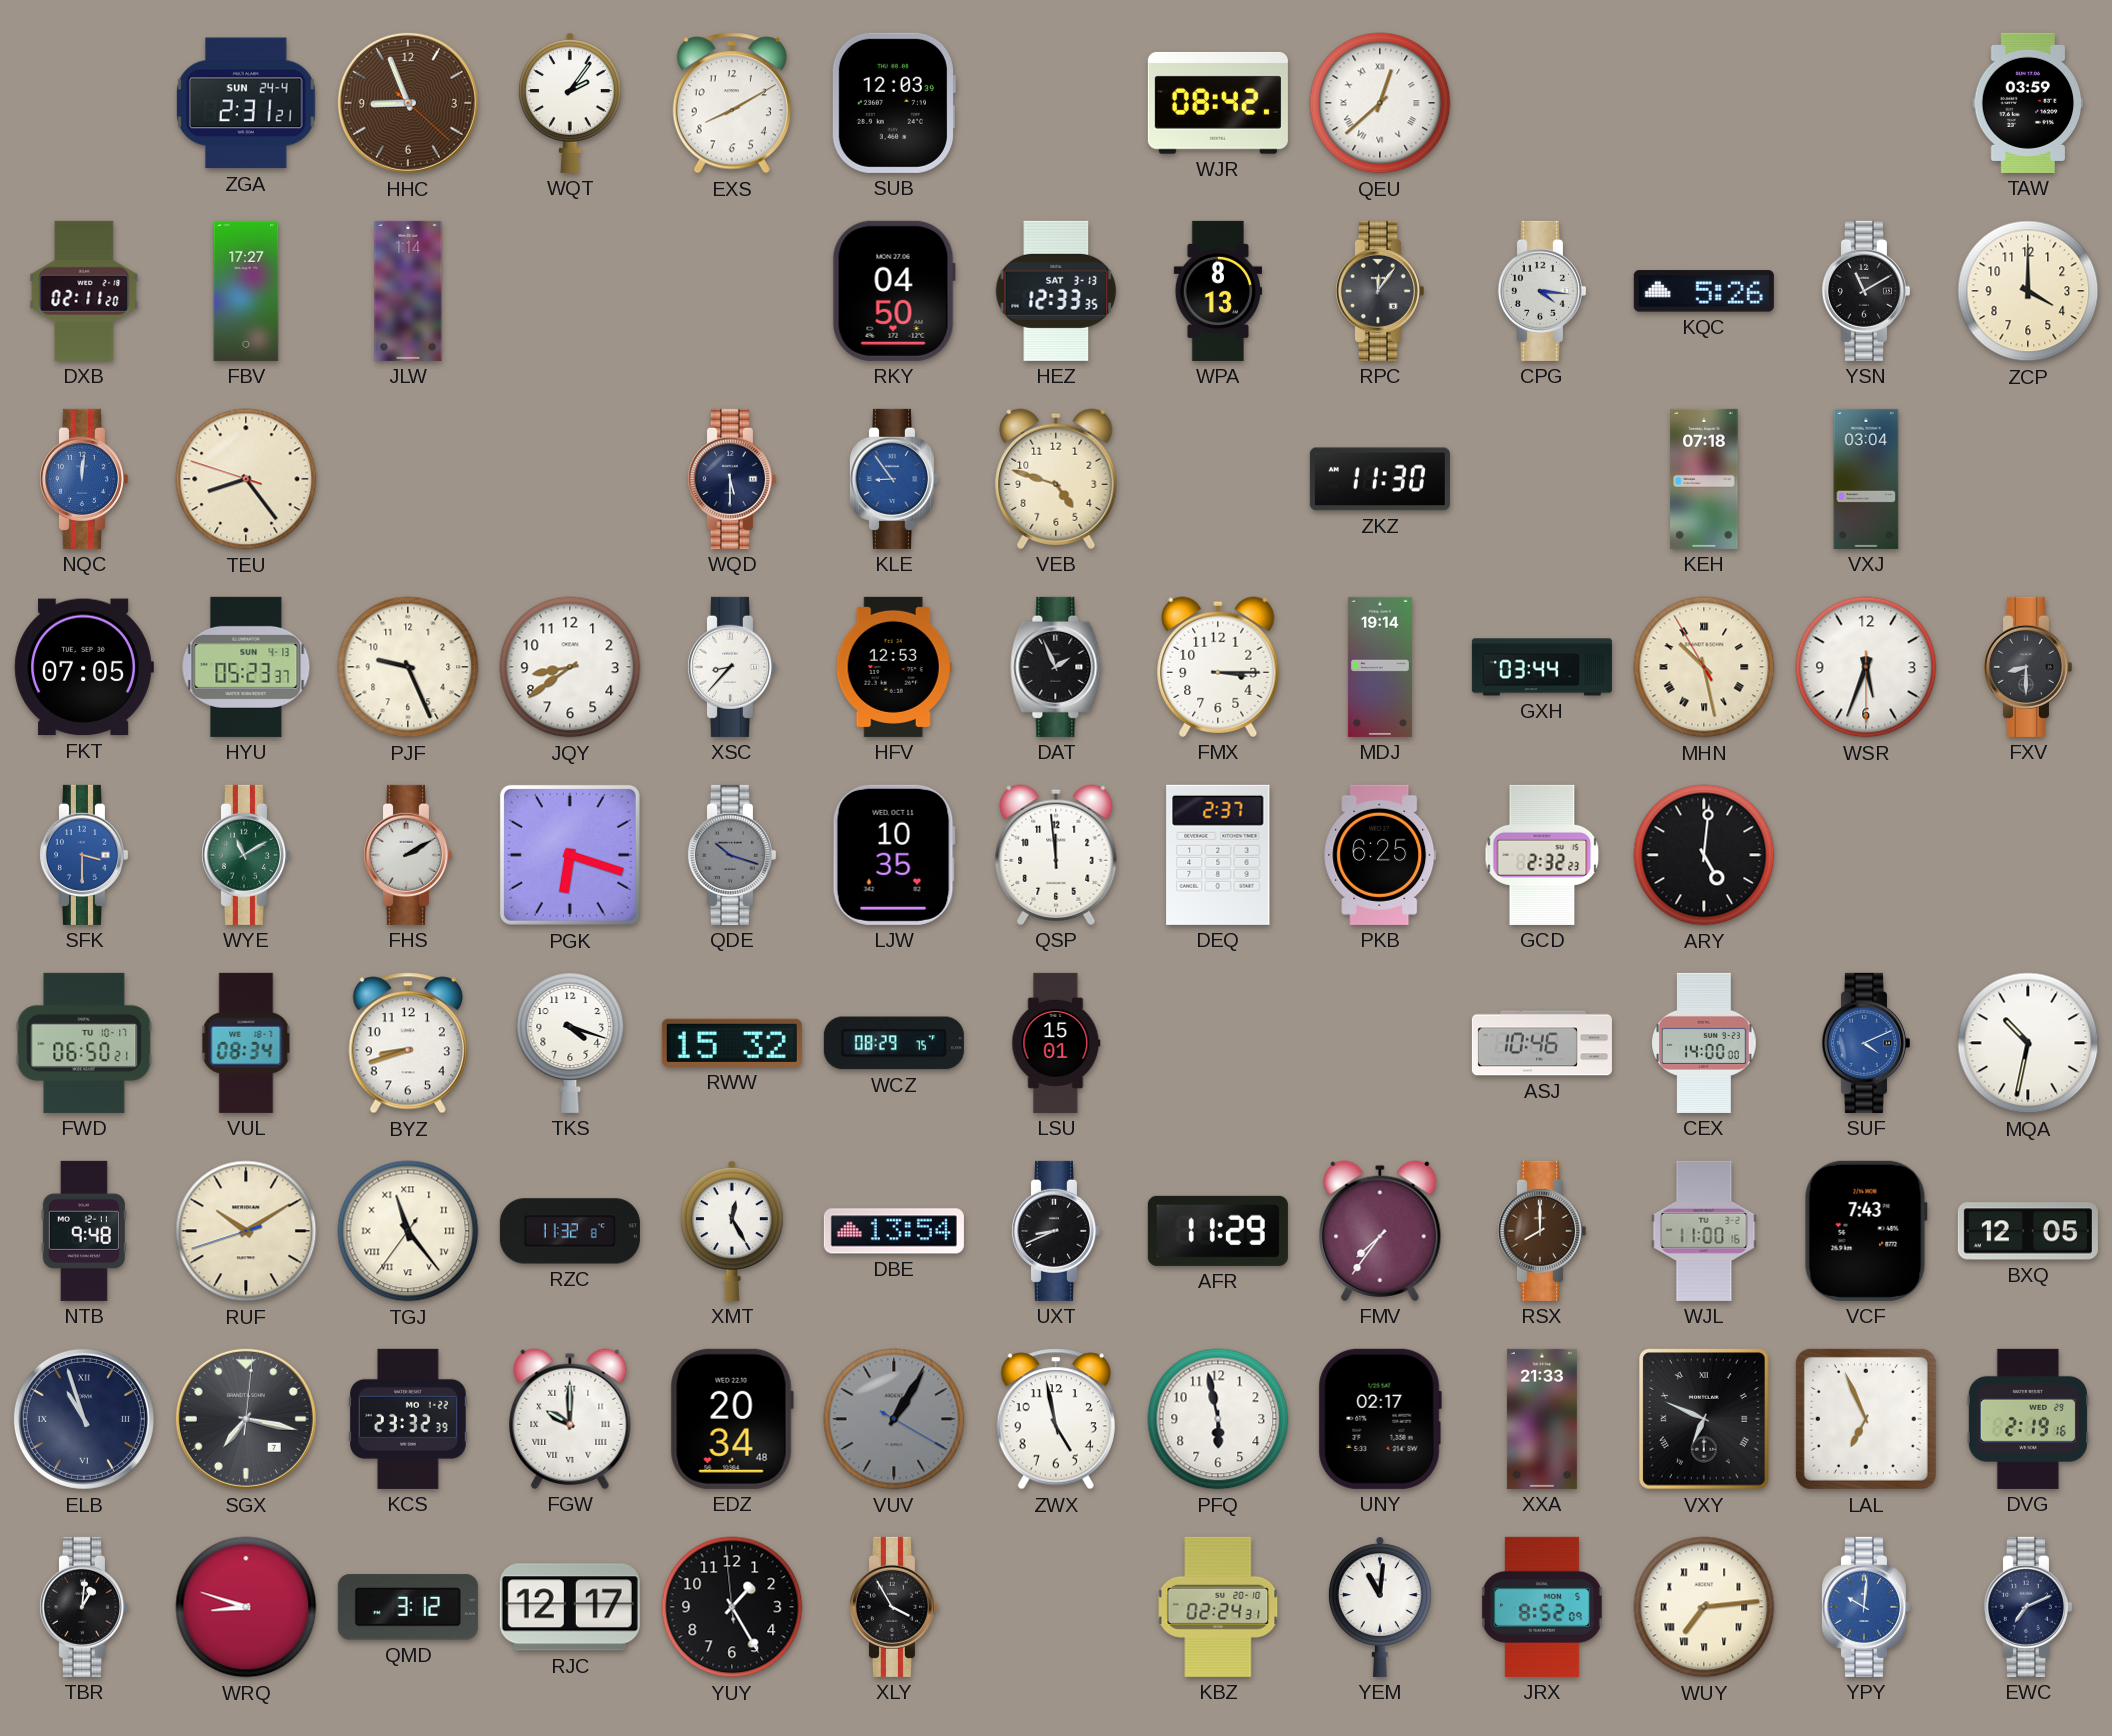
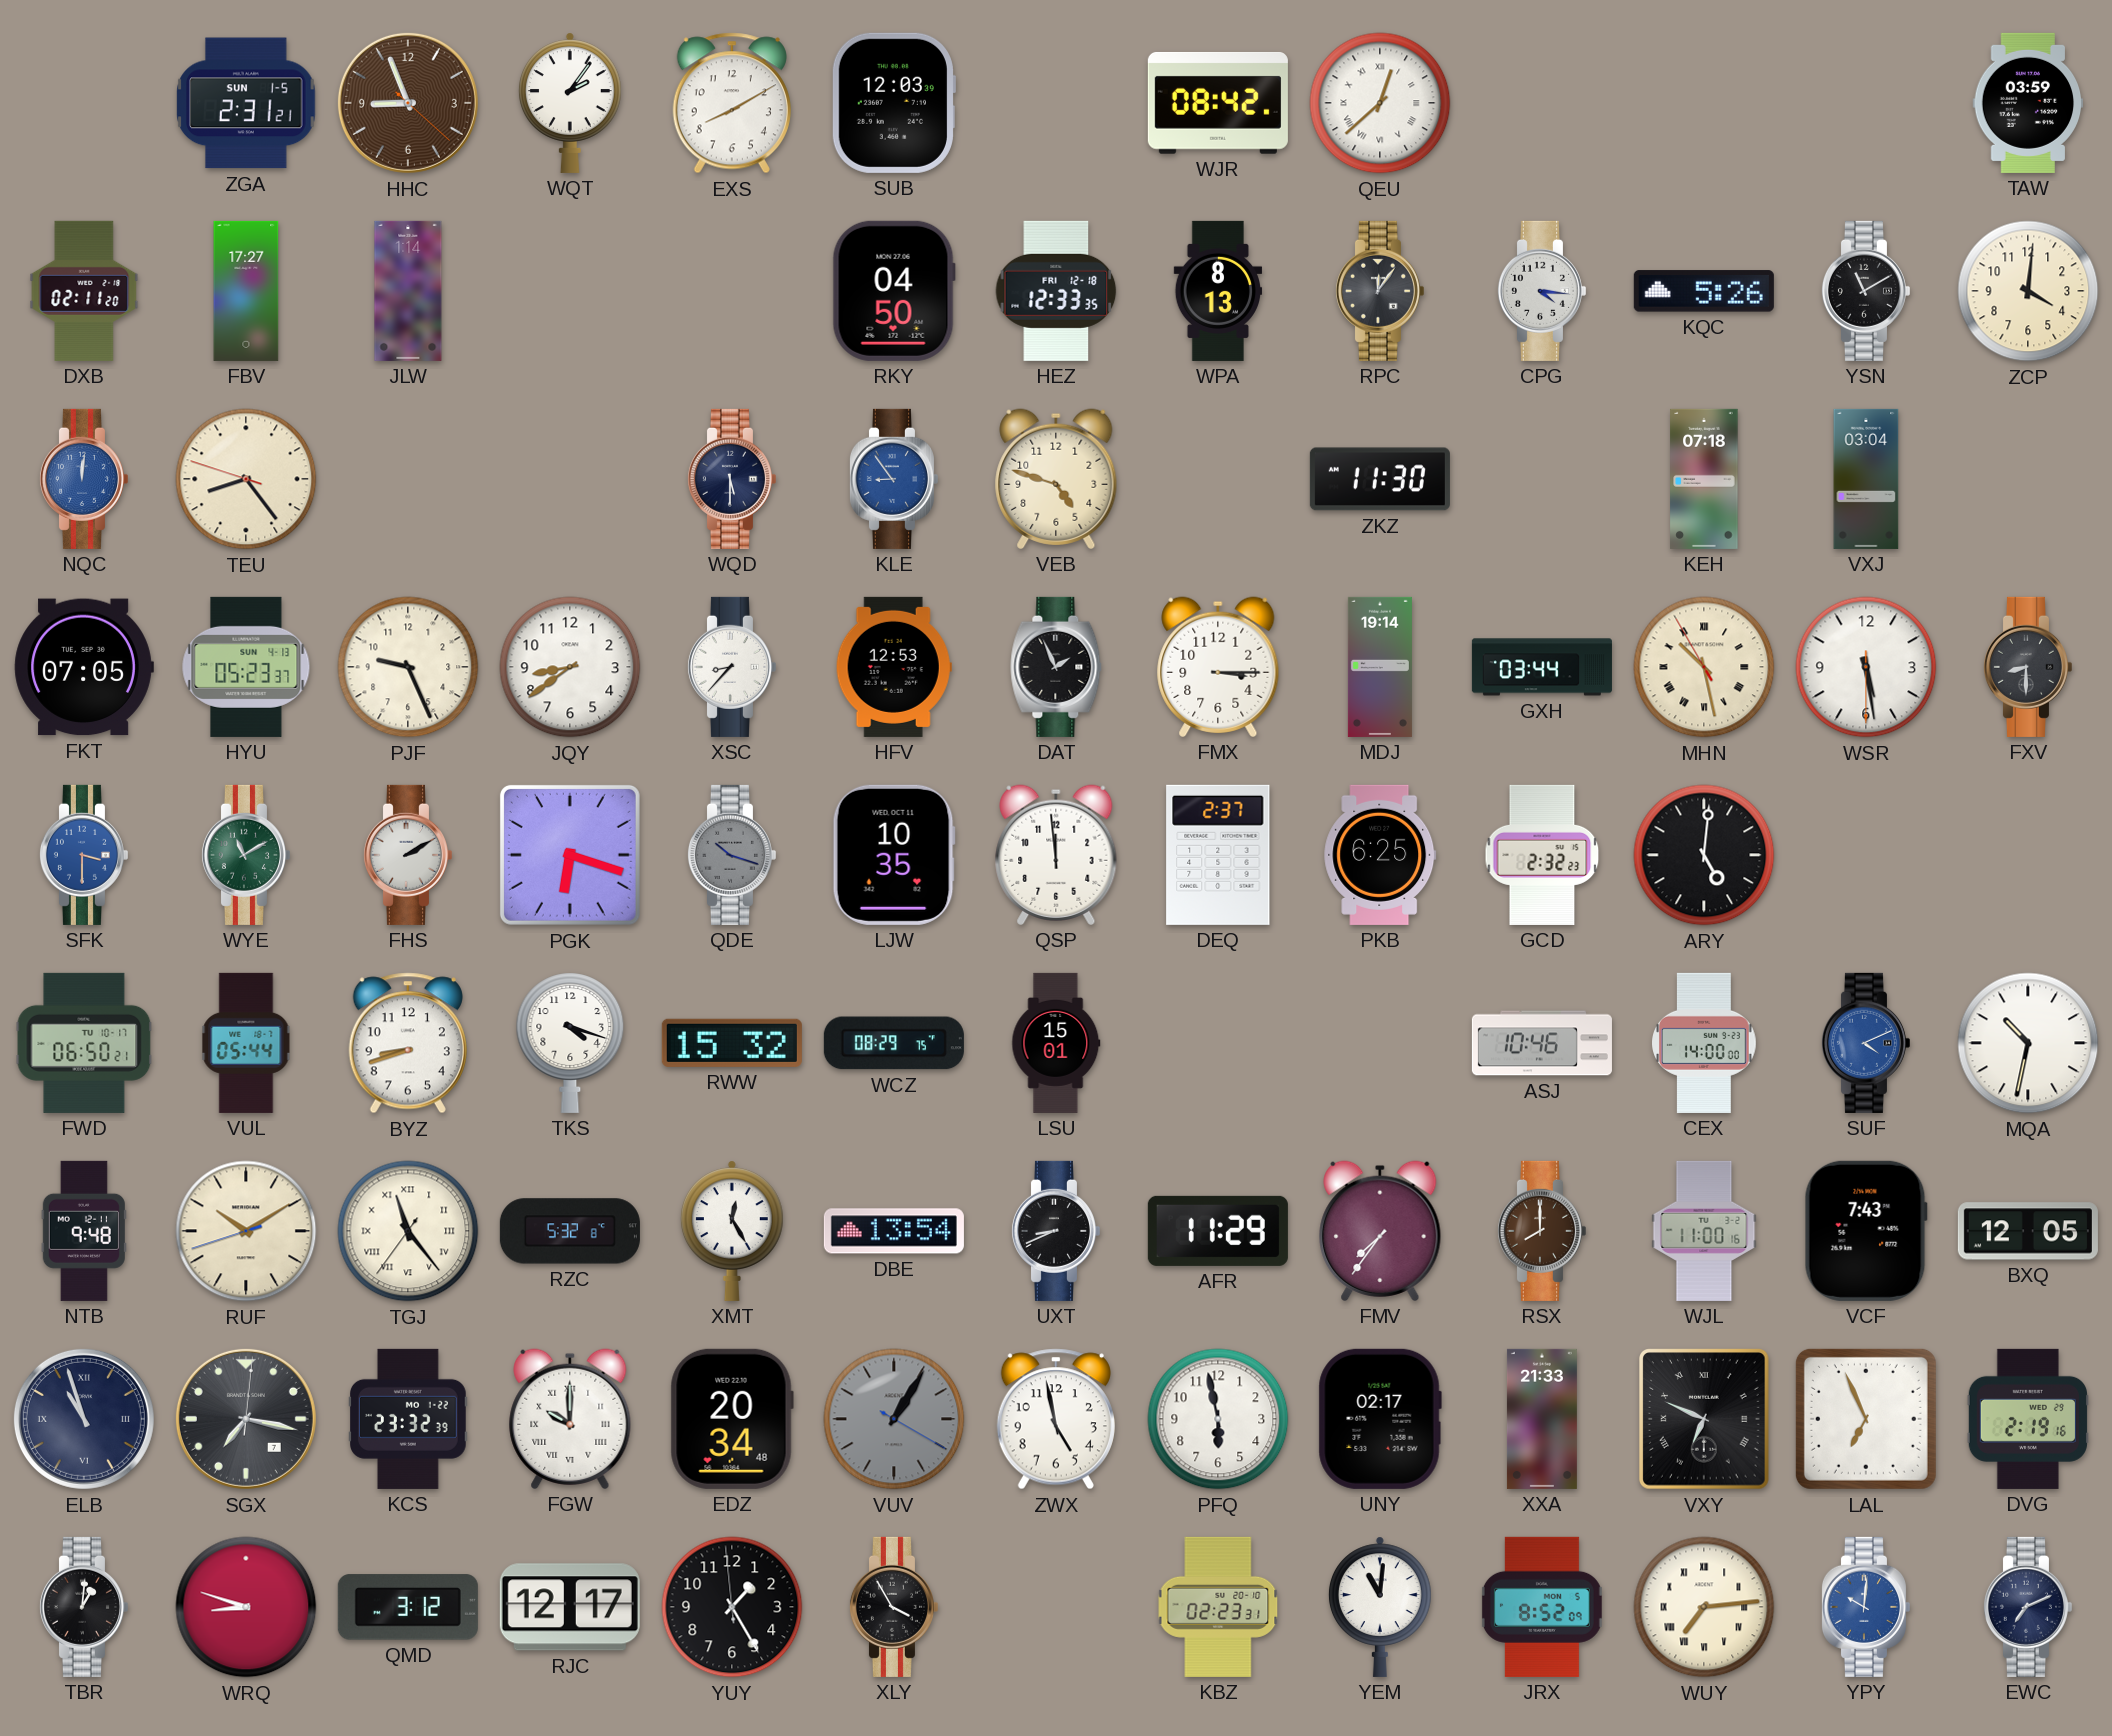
ZGA date: SUN 24-4 -> SUN 1-5 (246, 103)
HEZ date: SAT 3-13 -> FRI 12-18 (1056, 291)
ZCP: 4:00 -> 4:01 (2028, 291)
WSR: 5:33 -> 5:28 (1866, 667)
VUL: 08:34 -> 05:44 (246, 1043)
RZC: 11:32 -> 5:32 (570, 1231)
KBZ: 02:24 -> 02:23 (1218, 1607)
